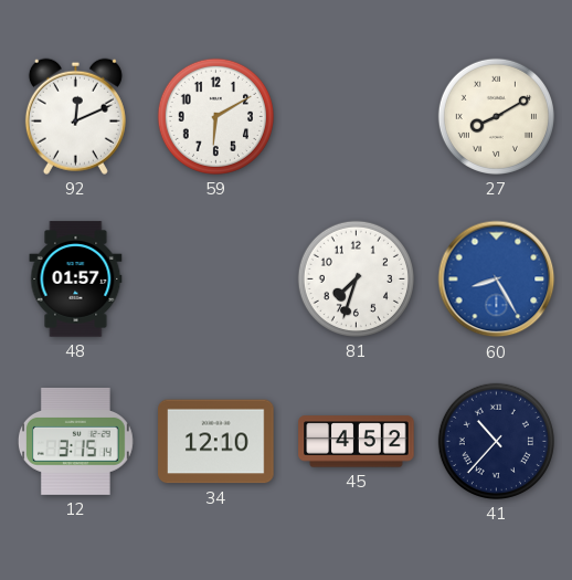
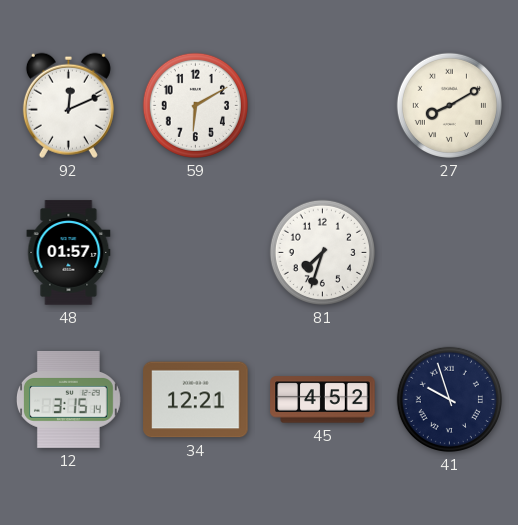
60: 8:25 -> none (497, 280)
34: 12:10 -> 12:21 (196, 400)
41: 10:37 -> 9:57 (449, 399)
